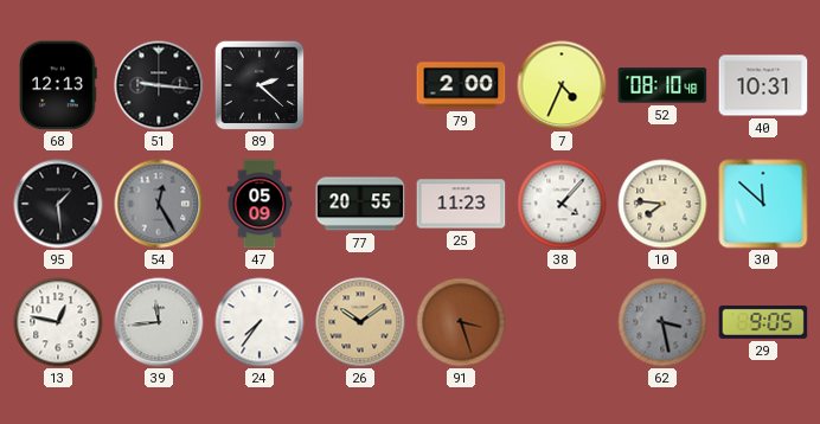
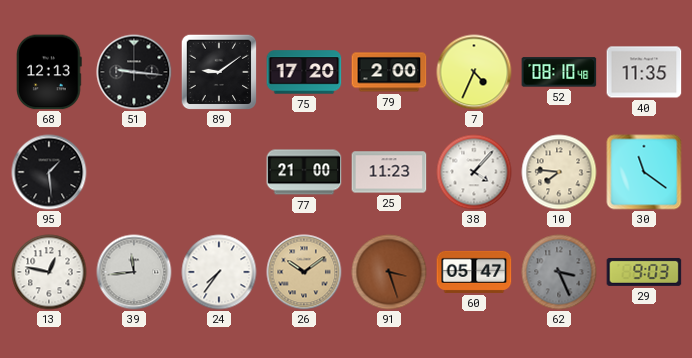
89: 2:22 -> 9:09 (219, 72)
75: none -> 17:20 (304, 72)
40: 10:31 -> 11:35 (644, 72)
54: 12:25 -> none (159, 204)
47: 05:09 -> none (260, 204)
77: 20:55 -> 21:00 (304, 172)
30: 11:52 -> 11:21 (644, 172)
60: none -> 05:47 (474, 272)
62: 3:28 -> 3:26 (559, 272)
29: 9:05 -> 9:03 (644, 272)
